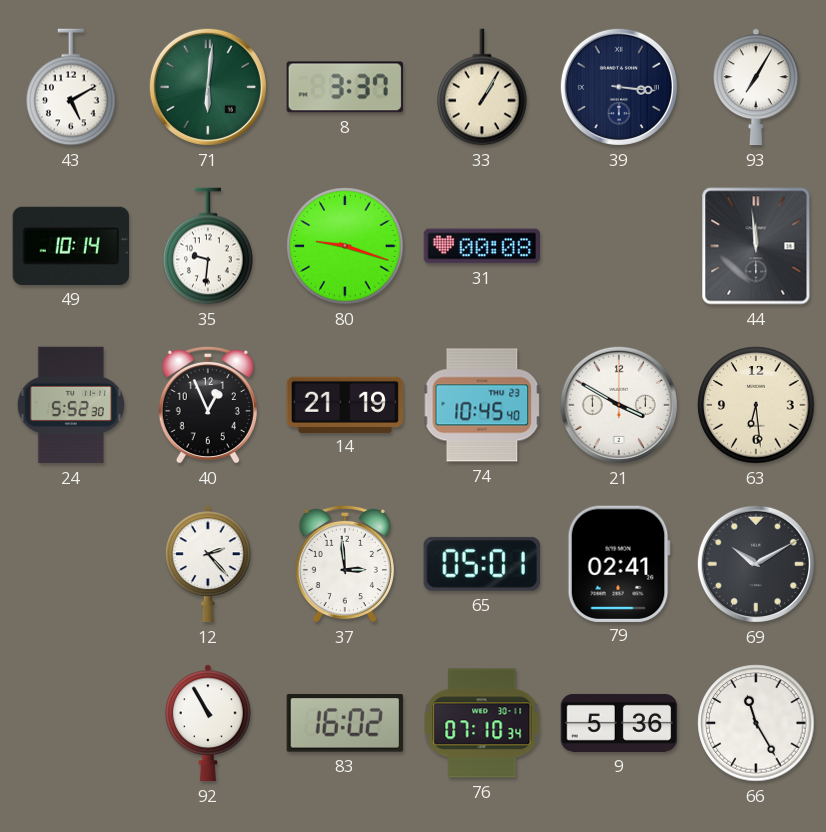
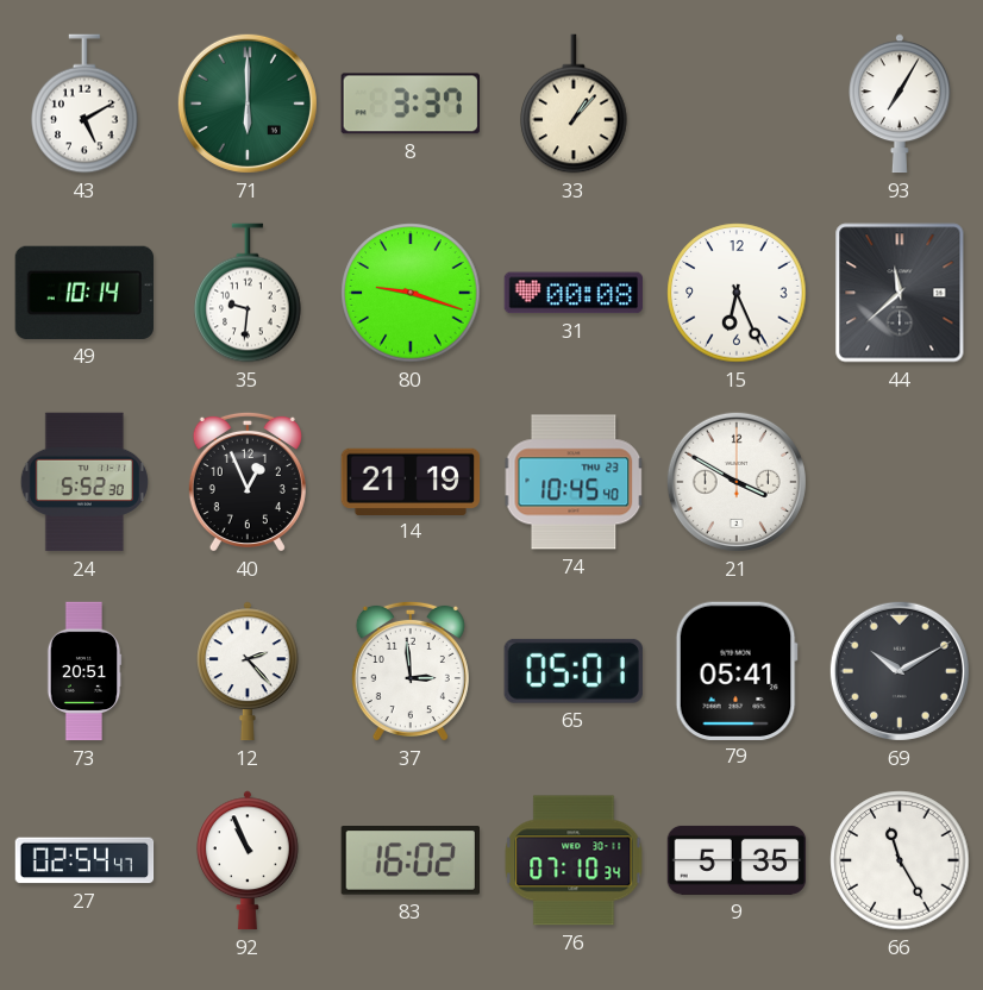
71: 6:01 -> 6:00 (248, 104)
33: 1:05 -> 1:07 (574, 104)
39: 3:16 -> none (619, 87)
15: none -> 6:26 (737, 293)
44: 11:59 -> 11:38 (900, 293)
63: 6:29 -> none (756, 405)
73: none -> 20:51 (84, 671)
79: 02:41 -> 05:41 (737, 670)
27: none -> 02:54 (84, 860)
92: 10:55 -> 10:56 (249, 860)
9: 5:36 -> 5:35 (737, 860)
